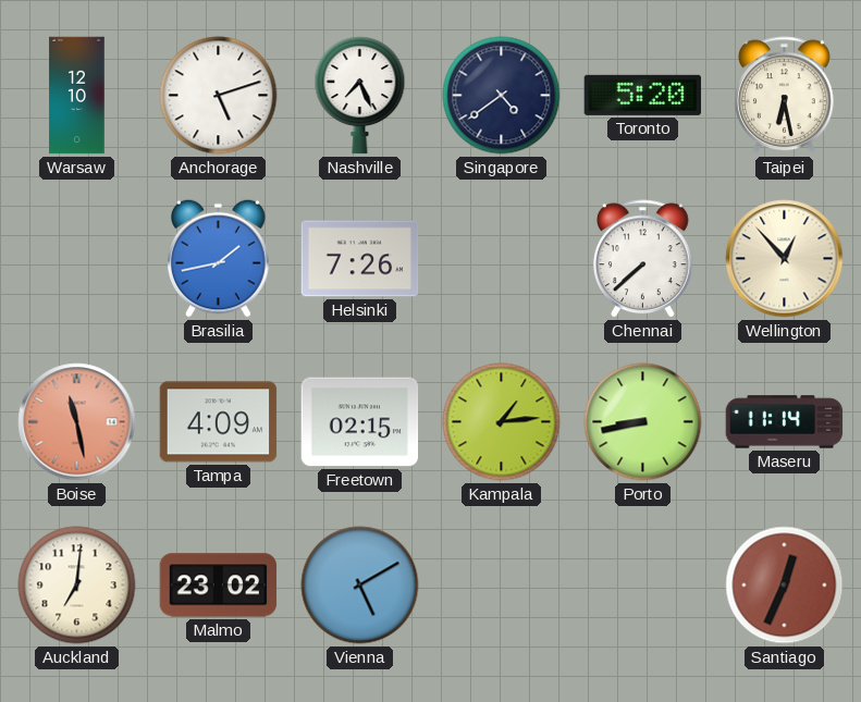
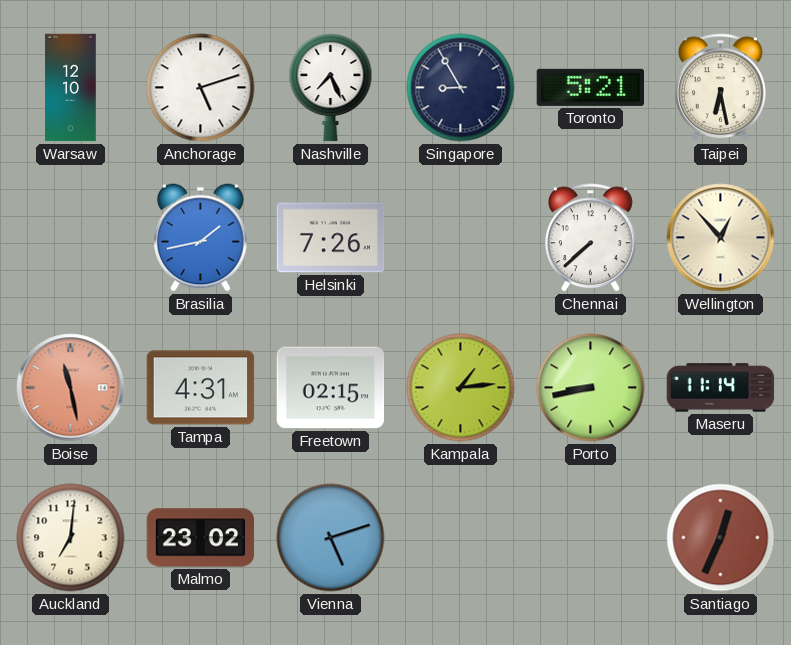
Singapore: 4:39 -> 8:55 (461, 88)
Toronto: 5:20 -> 5:21 (591, 87)
Tampa: 4:09 -> 4:31 (201, 388)
Vienna: 5:10 -> 5:12 (331, 538)
